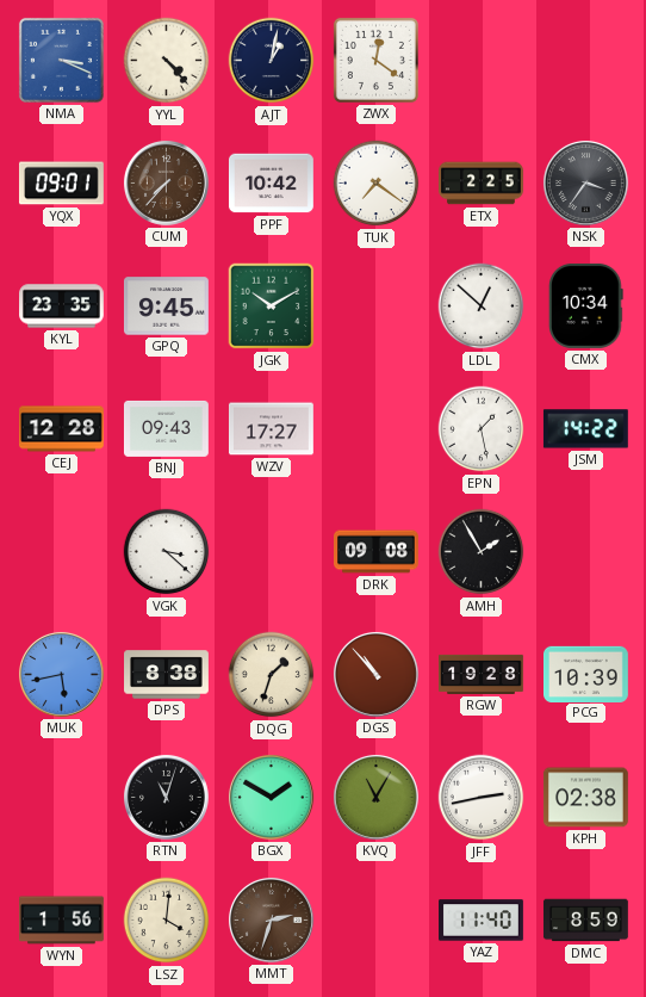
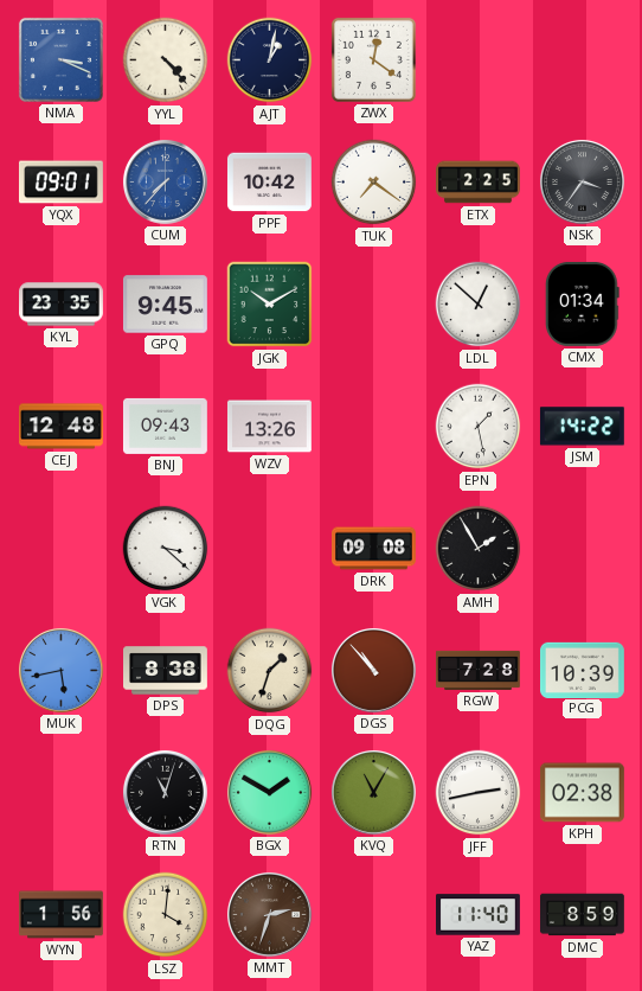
CUM dial: brown -> blue (165, 181)
CMX: 10:34 -> 01:34 (582, 303)
CEJ: 12:28 -> 12:48 (62, 427)
WZV: 17:27 -> 13:26 (269, 427)
RGW: 19:28 -> 7:28 (479, 670)
